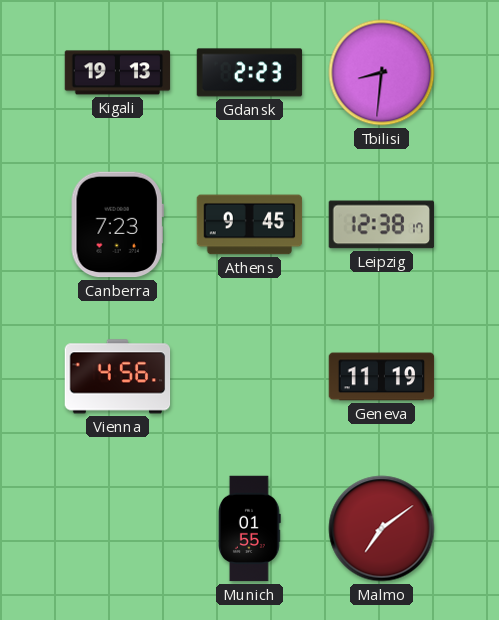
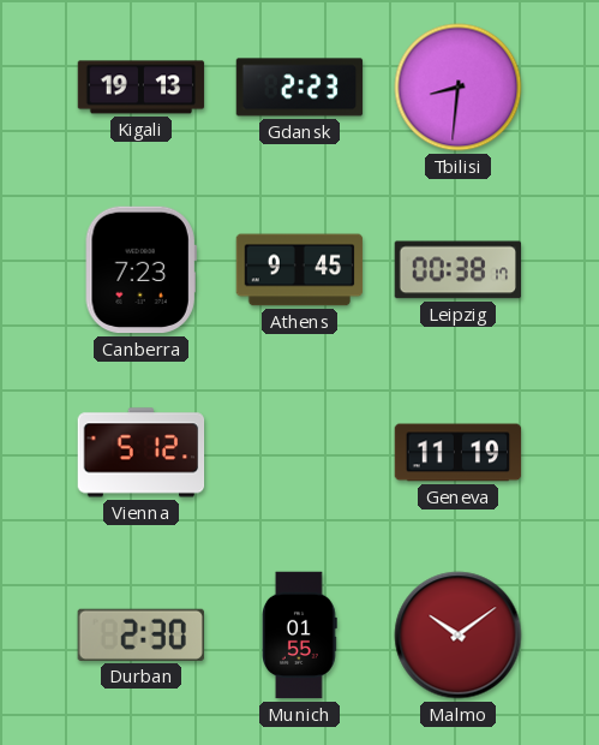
Leipzig: 12:38 -> 00:38 (459, 270)
Vienna: 4:56 -> 5:12 (142, 453)
Durban: none -> 2:30 (140, 634)
Malmo: 7:09 -> 10:09 (459, 636)
